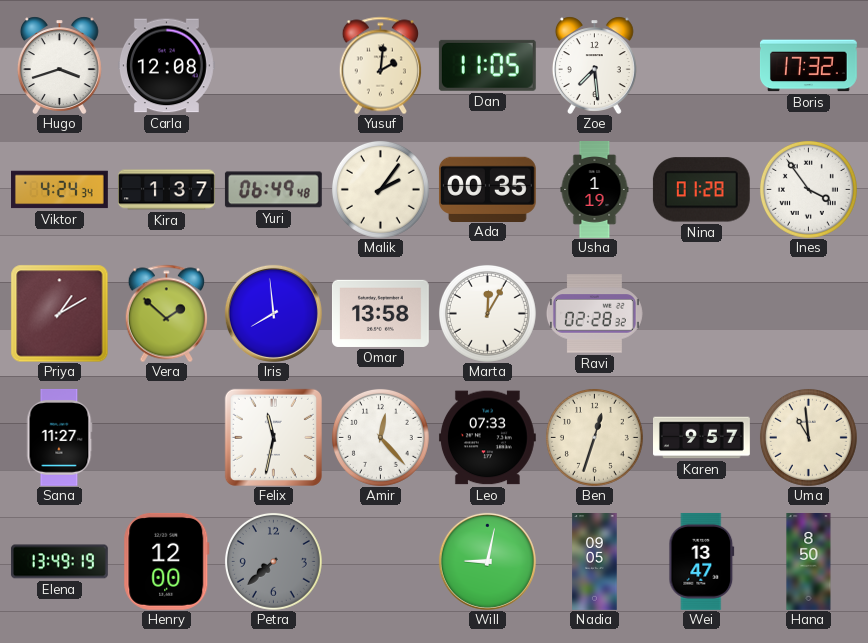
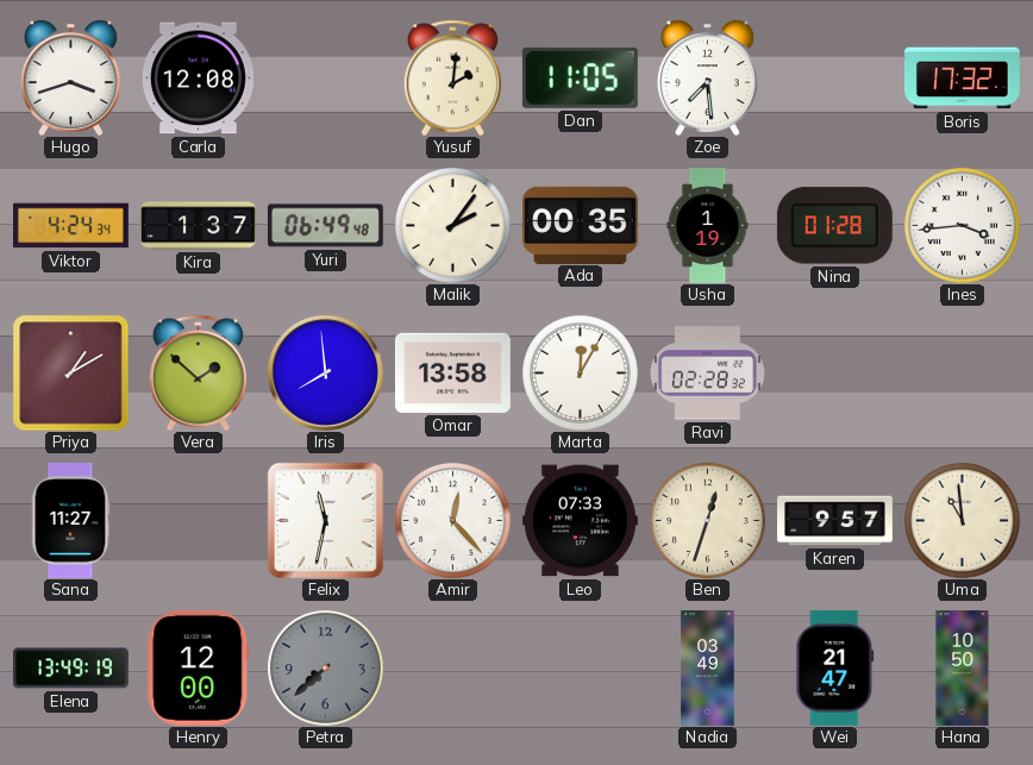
Ines: 3:54 -> 3:44 (962, 225)
Will: 9:02 -> none (487, 561)
Nadia: 09:05 -> 03:49 (708, 669)
Wei: 13:47 -> 21:47 (835, 667)
Hana: 8:50 -> 10:50 (963, 669)
